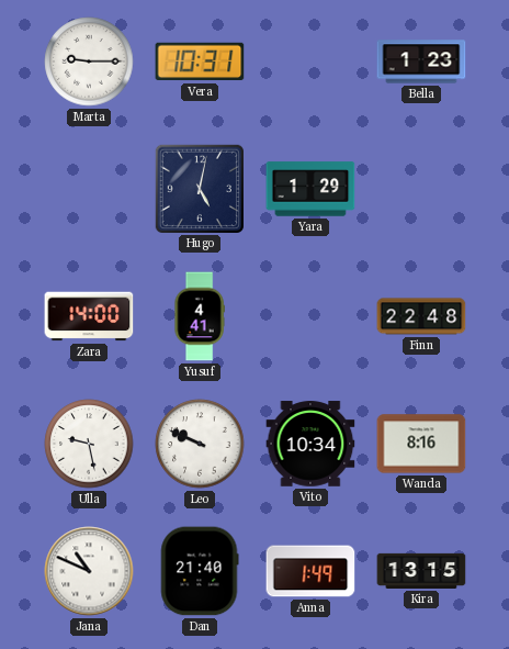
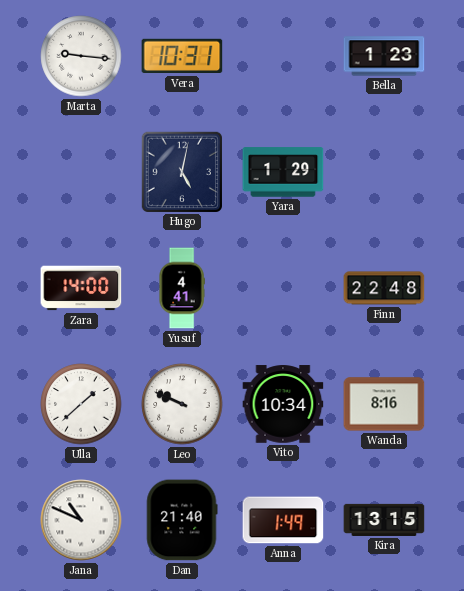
Marta: 9:15 -> 9:16 (81, 56)
Ulla: 9:28 -> 1:38 (81, 404)
